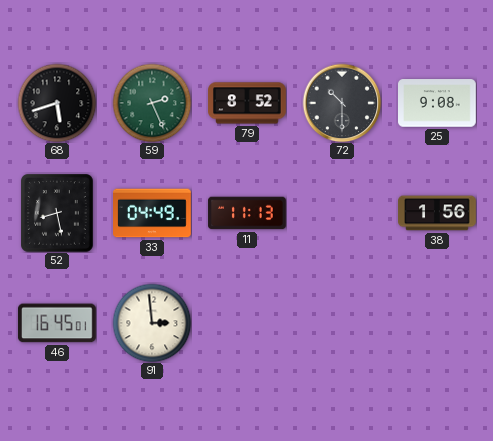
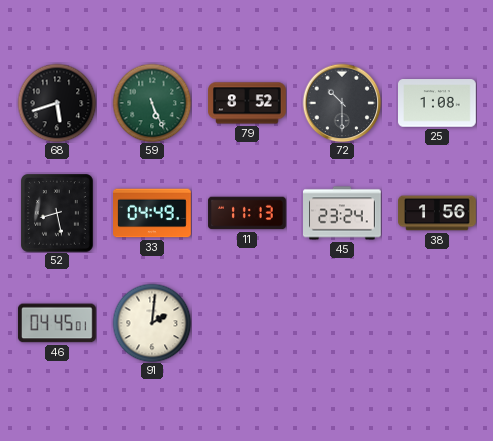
59: 2:26 -> 5:26 (152, 103)
25: 9:08 -> 1:08 (438, 103)
45: none -> 23:24 (343, 213)
46: 16:45 -> 04:45 (57, 323)
91: 2:59 -> 2:01 (152, 323)
